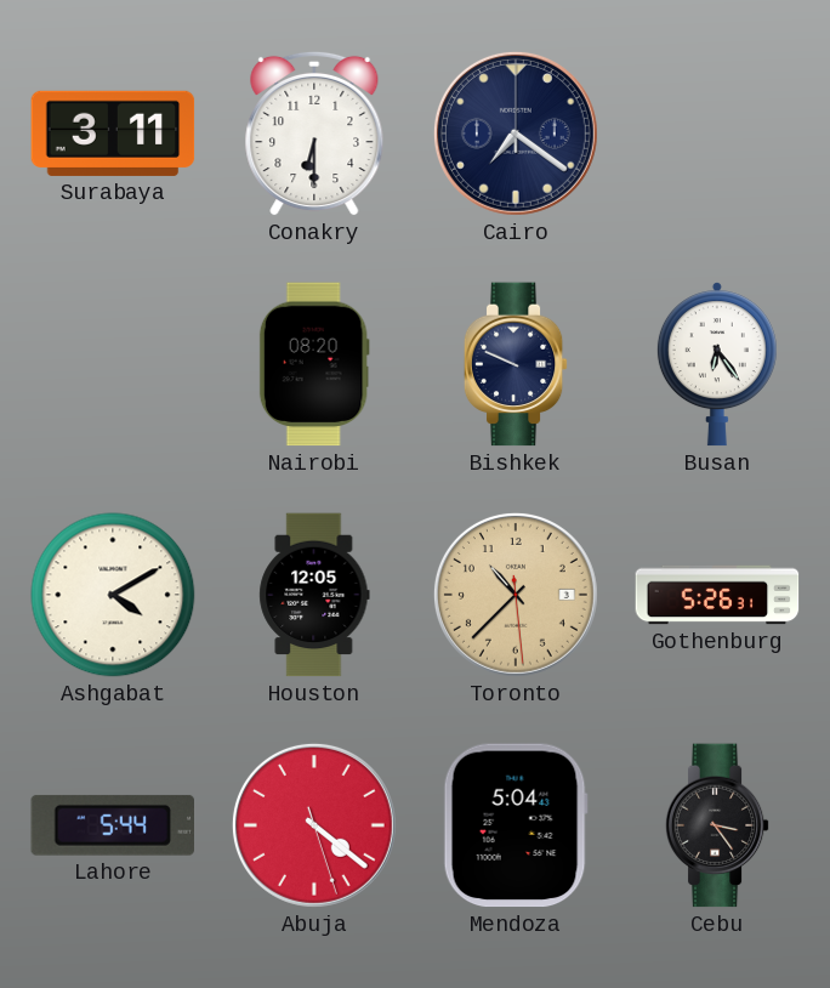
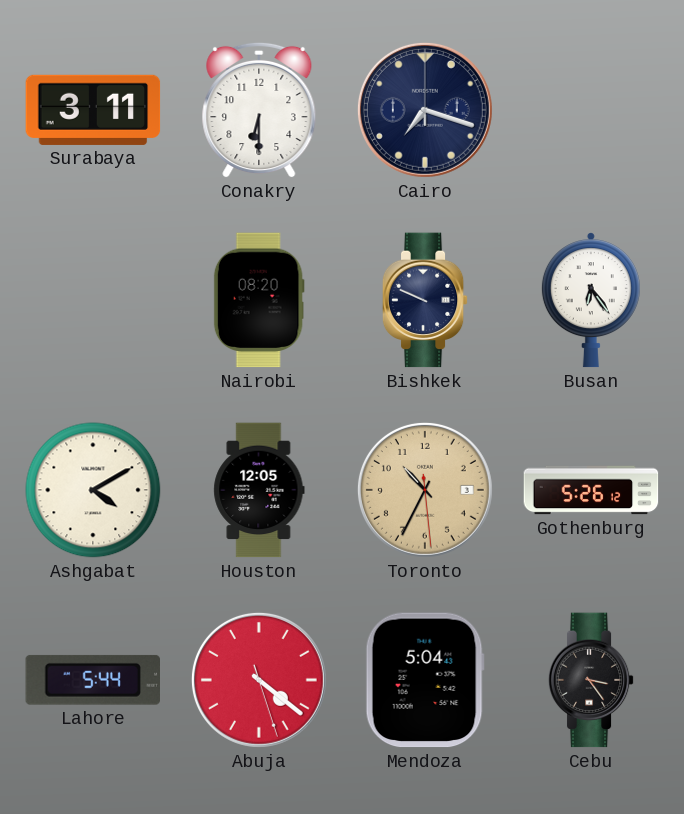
Cairo: 7:21 -> 7:18 (425, 110)
Toronto: 10:37 -> 10:34 (425, 490)
Gothenburg: 5:26:31 -> 5:26:12 (591, 490)
